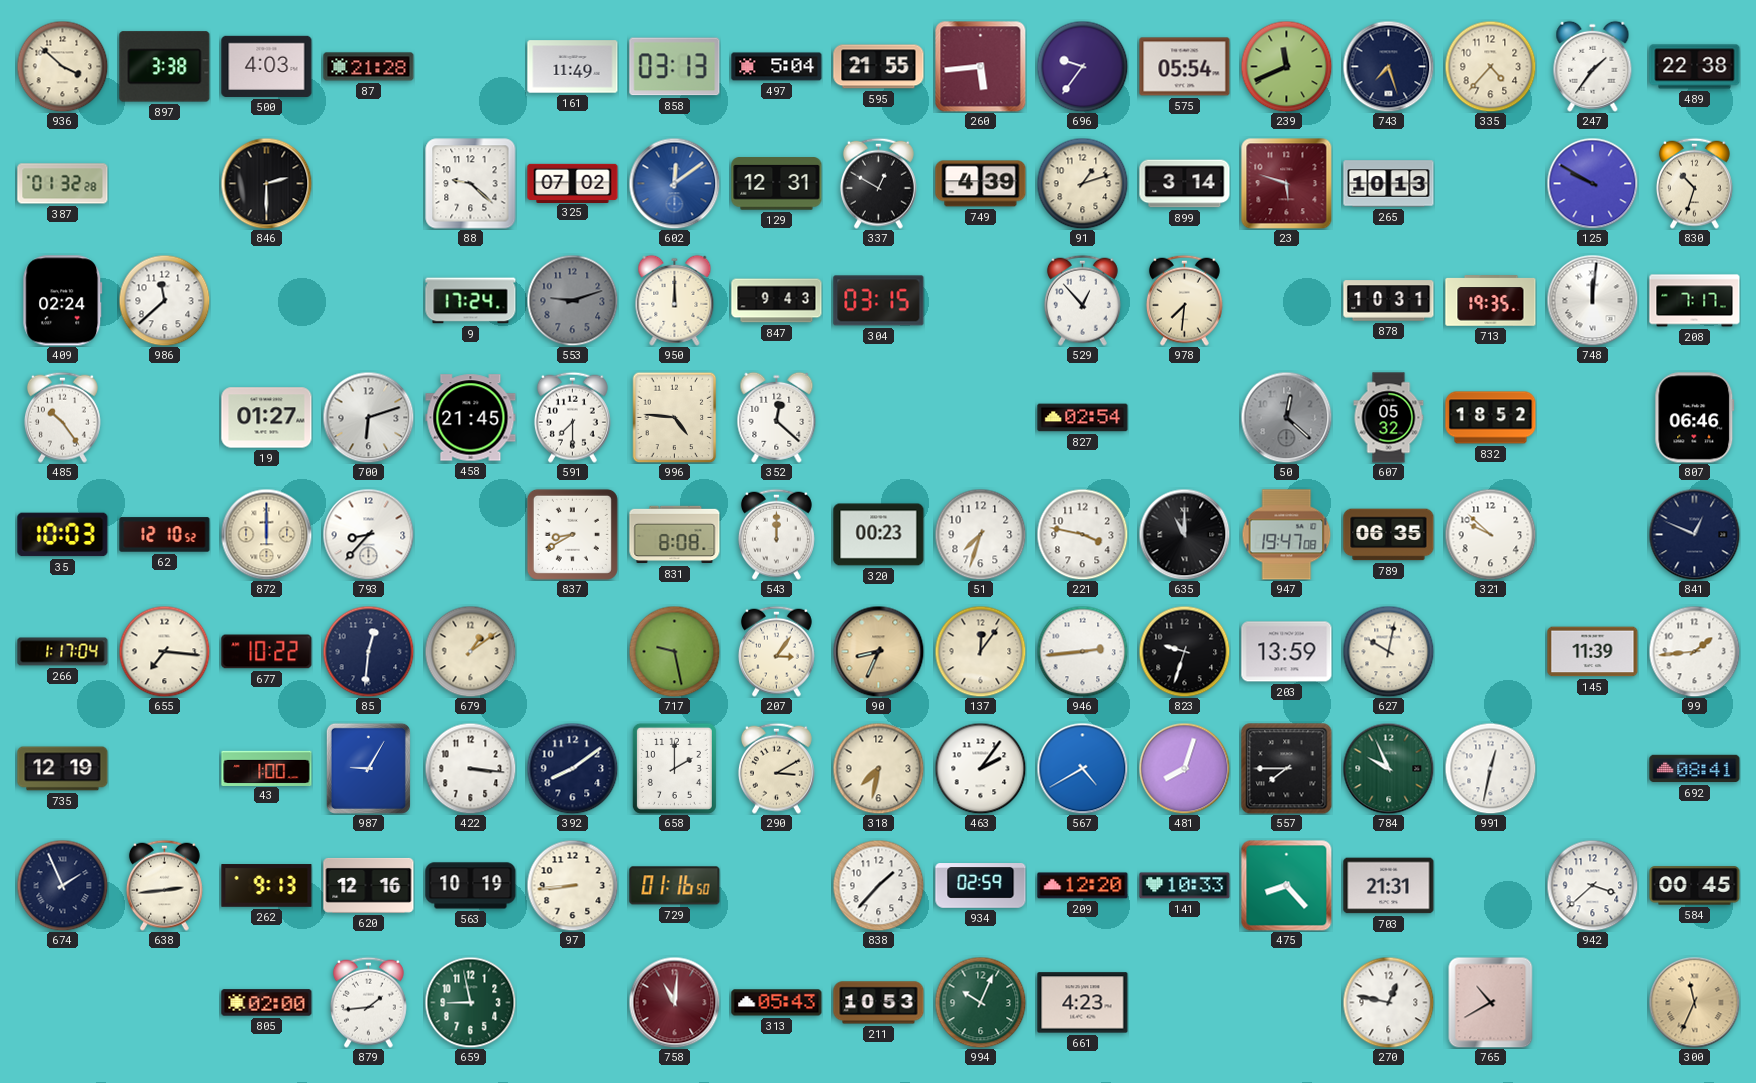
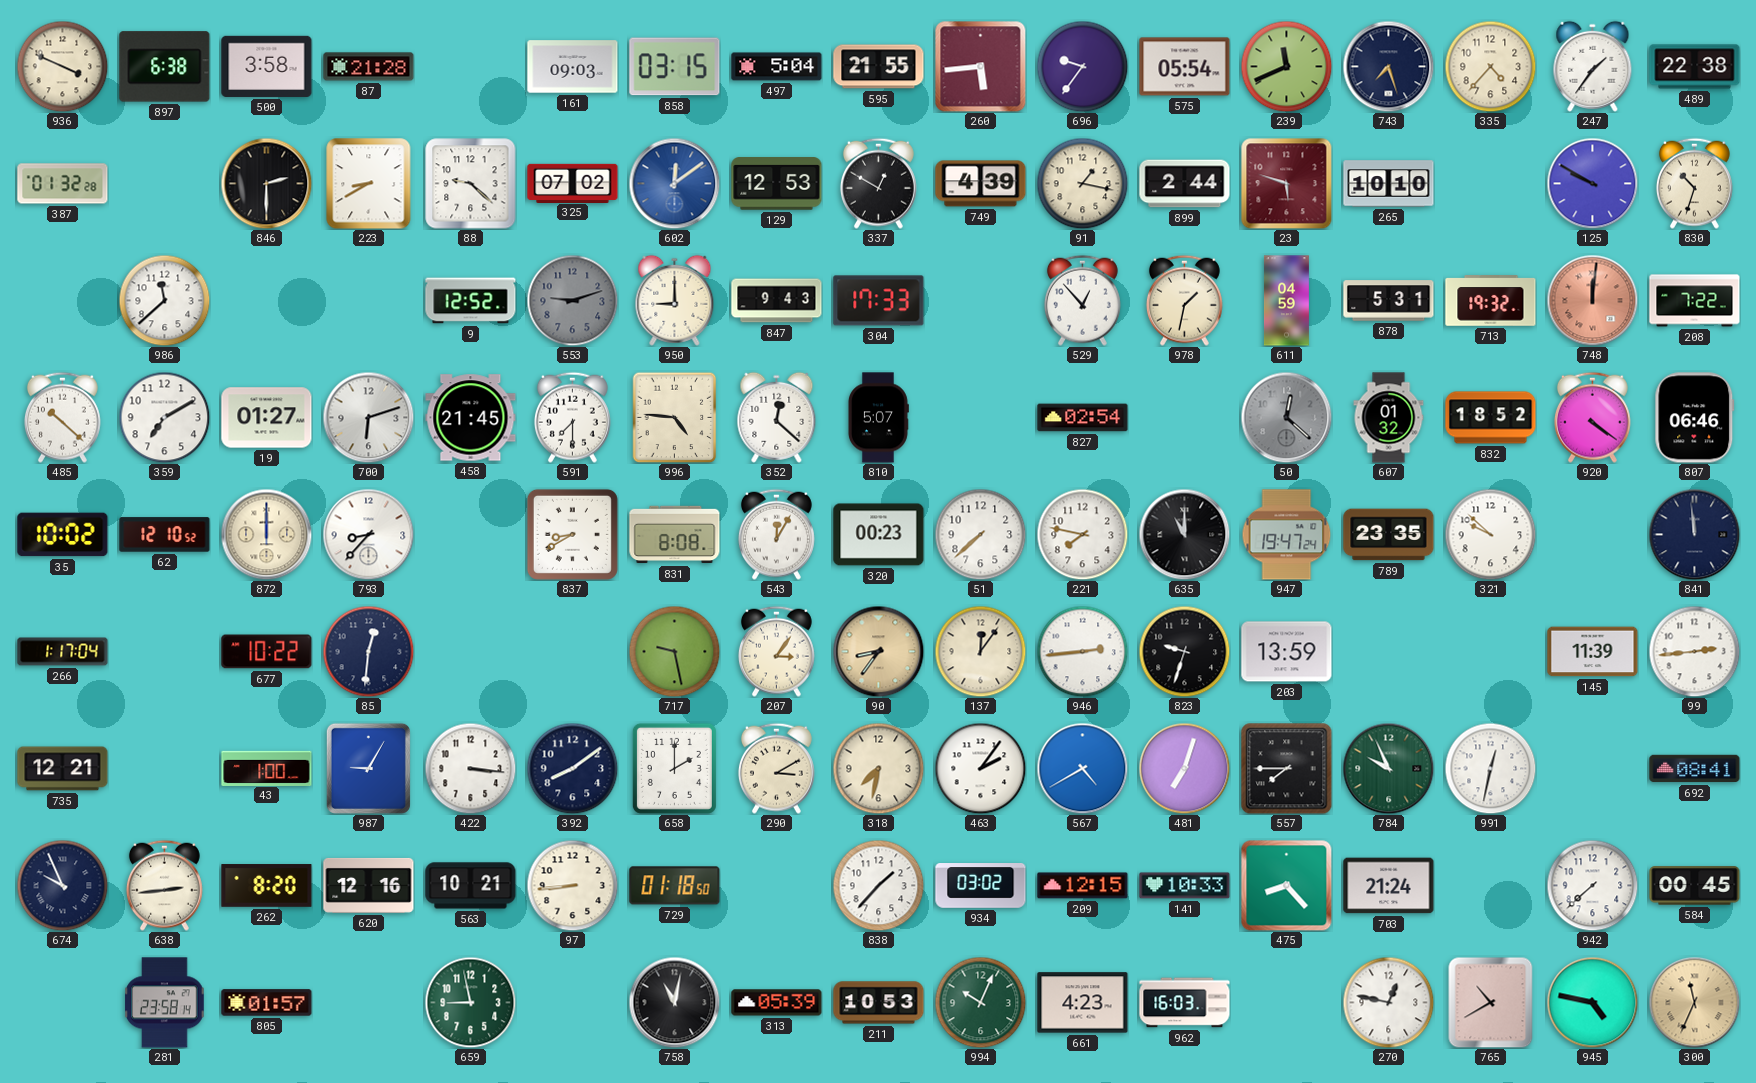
936: 3:52 -> 3:49 (62, 66)
897: 3:38 -> 6:38 (165, 67)
500: 4:03 -> 3:58 (267, 66)
161: 11:49 -> 09:03 (573, 67)
858: 03:13 -> 03:15 (675, 67)
223: none -> 8:40 (369, 184)
129: 12:31 -> 12:53 (777, 184)
91: 1:12 -> 1:17 (1082, 183)
899: 3:14 -> 2:44 (1185, 184)
265: 10:13 -> 10:10 (1389, 184)
409: 02:24 -> none (63, 301)
9: 17:24 -> 12:52 (471, 301)
950: 12:00 -> 9:00 (675, 300)
304: 03:15 -> 17:33 (879, 301)
978: 7:31 -> 1:32 (1184, 300)
611: none -> 04:59 (1286, 301)
878: 10:31 -> 5:31 (1389, 301)
713: 19:35 -> 19:32 (1491, 301)
748 dial: white -> salmon (1592, 300)
208: 7:17 -> 7:22 (1695, 301)
485: 10:24 -> 10:22 (62, 417)
359: none -> 7:10 (164, 417)
810: none -> 5:07 (878, 418)
607: 05:32 -> 01:32 (1389, 418)
920: none -> 4:21 (1592, 417)
35: 10:03 -> 10:02 (63, 535)
543: 12:00 -> 12:05 (776, 534)
51: 7:33 -> 7:38 (980, 534)
221: 3:47 -> 7:47 (1082, 534)
947: 19:47:08 -> 19:47:24 (1287, 535)
789: 06:35 -> 23:35 (1389, 535)
841: 12:49 -> 11:59 (1694, 534)
655: 7:16 -> none (164, 651)
679: 1:09 -> none (470, 651)
90: 8:34 -> 8:36 (878, 651)
627: 10:02 -> none (1388, 651)
99: 1:44 -> 2:44 (1694, 651)
735: 12:19 -> 12:21 (63, 769)
481: 8:03 -> 7:03 (1184, 768)
674: 1:56 -> 9:56 (62, 885)
262: 9:13 -> 8:20 (267, 886)
563: 10:19 -> 10:21 (471, 886)
729: 01:16 -> 01:18 (675, 886)
934: 02:59 -> 03:02 (981, 886)
209: 12:20 -> 12:15 (1083, 886)
703: 21:31 -> 21:24 (1389, 886)
942: 3:38 -> 7:38 (1592, 885)
281: none -> 23:58 (165, 1003)
805: 02:00 -> 01:57 (267, 1003)
879: 1:44 -> none (368, 1002)
758: 11:01 -> 11:02 (674, 1002)
758 dial: burgundy -> black (674, 1002)
313: 05:43 -> 05:39 (777, 1003)
962: none -> 16:03 (1185, 1003)
945: none -> 4:47 (1592, 1002)
